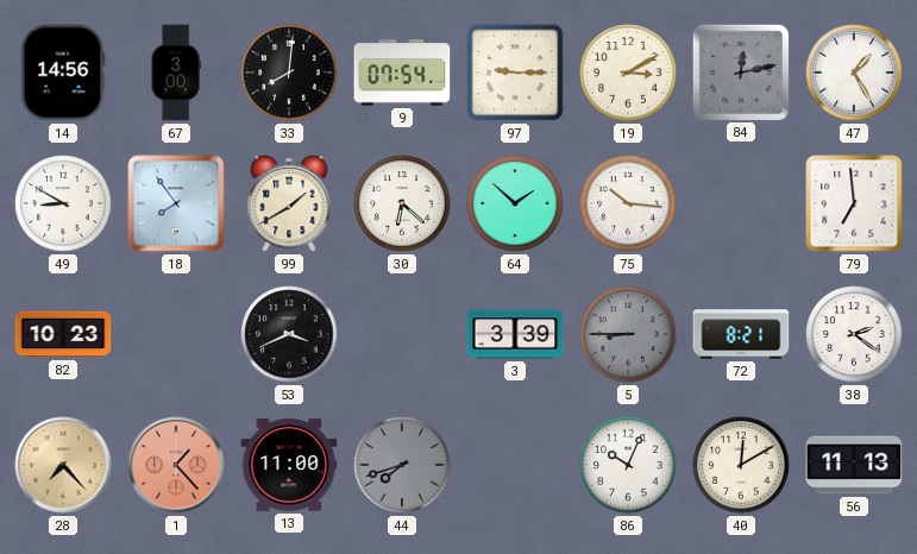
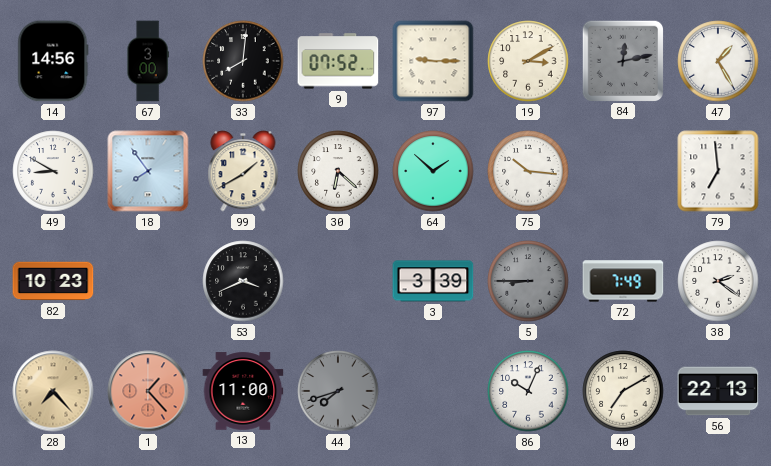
9: 07:54 -> 07:52 (338, 61)
72: 8:21 -> 7:49 (623, 281)
40: 12:10 -> 7:10 (623, 391)
56: 11:13 -> 22:13 (718, 391)
